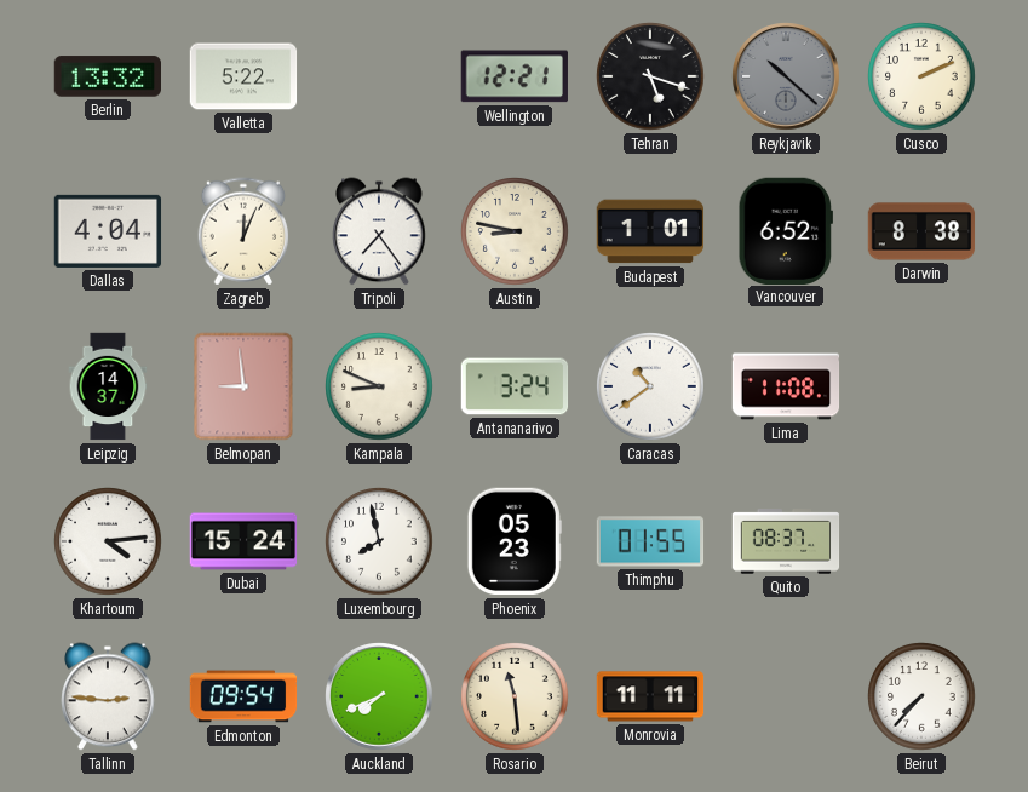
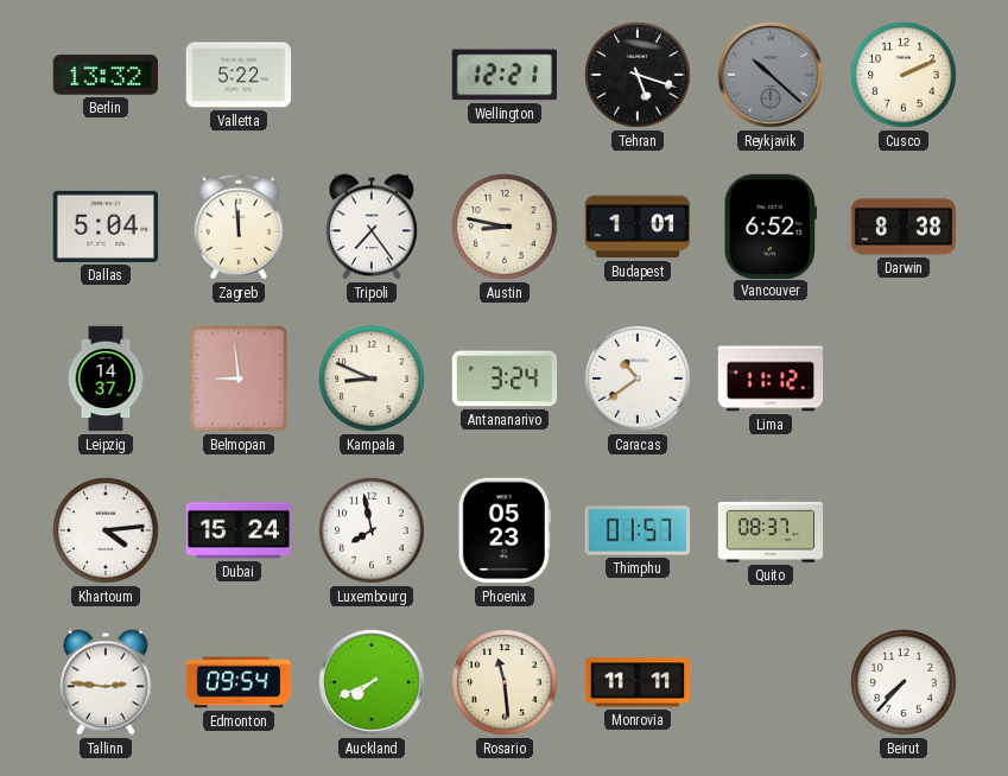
Dallas: 4:04 -> 5:04 (106, 227)
Zagreb: 12:04 -> 11:59 (239, 227)
Lima: 11:08 -> 11:12 (771, 379)
Thimphu: 01:55 -> 01:57 (638, 530)
